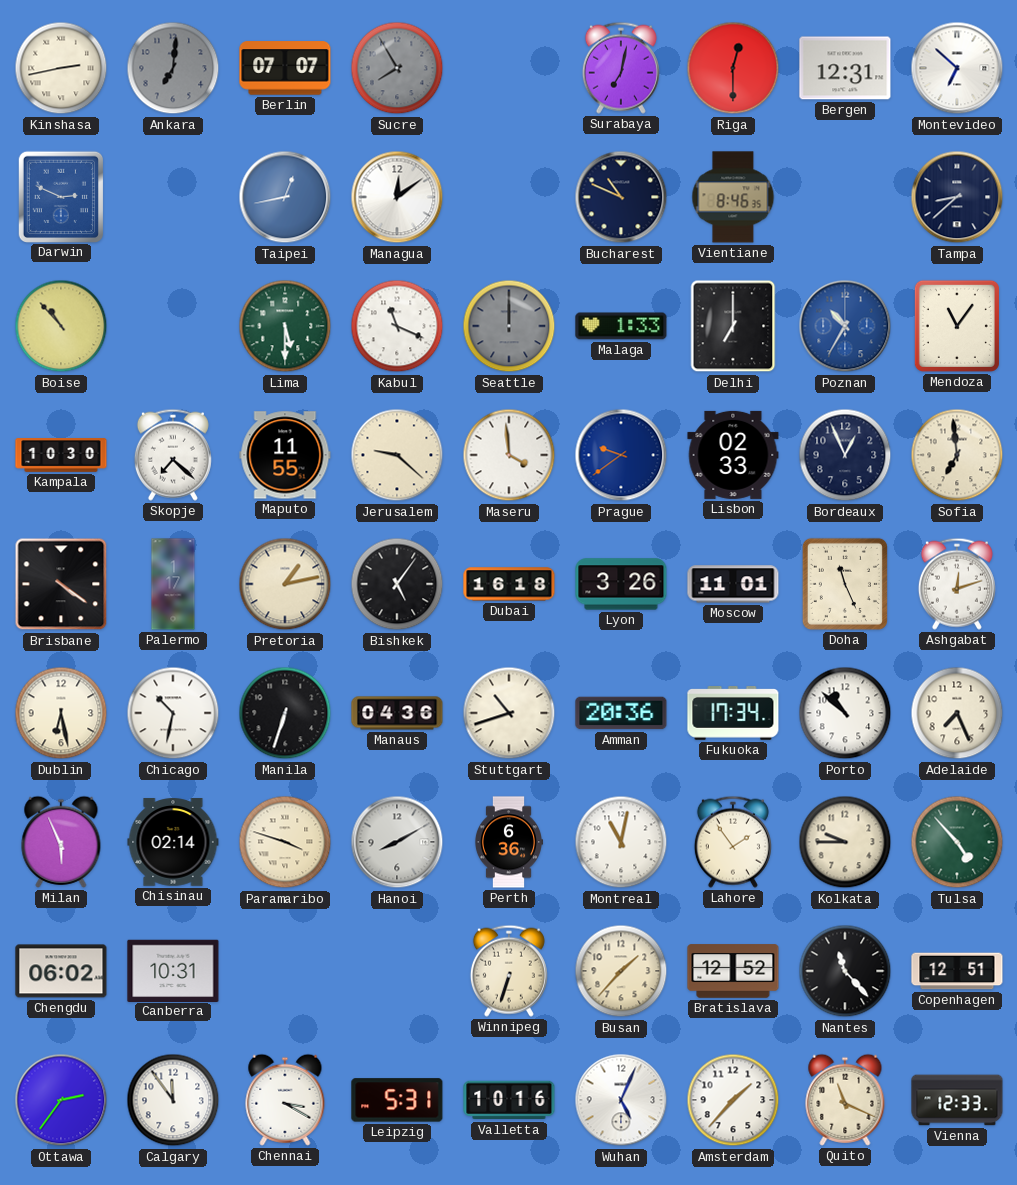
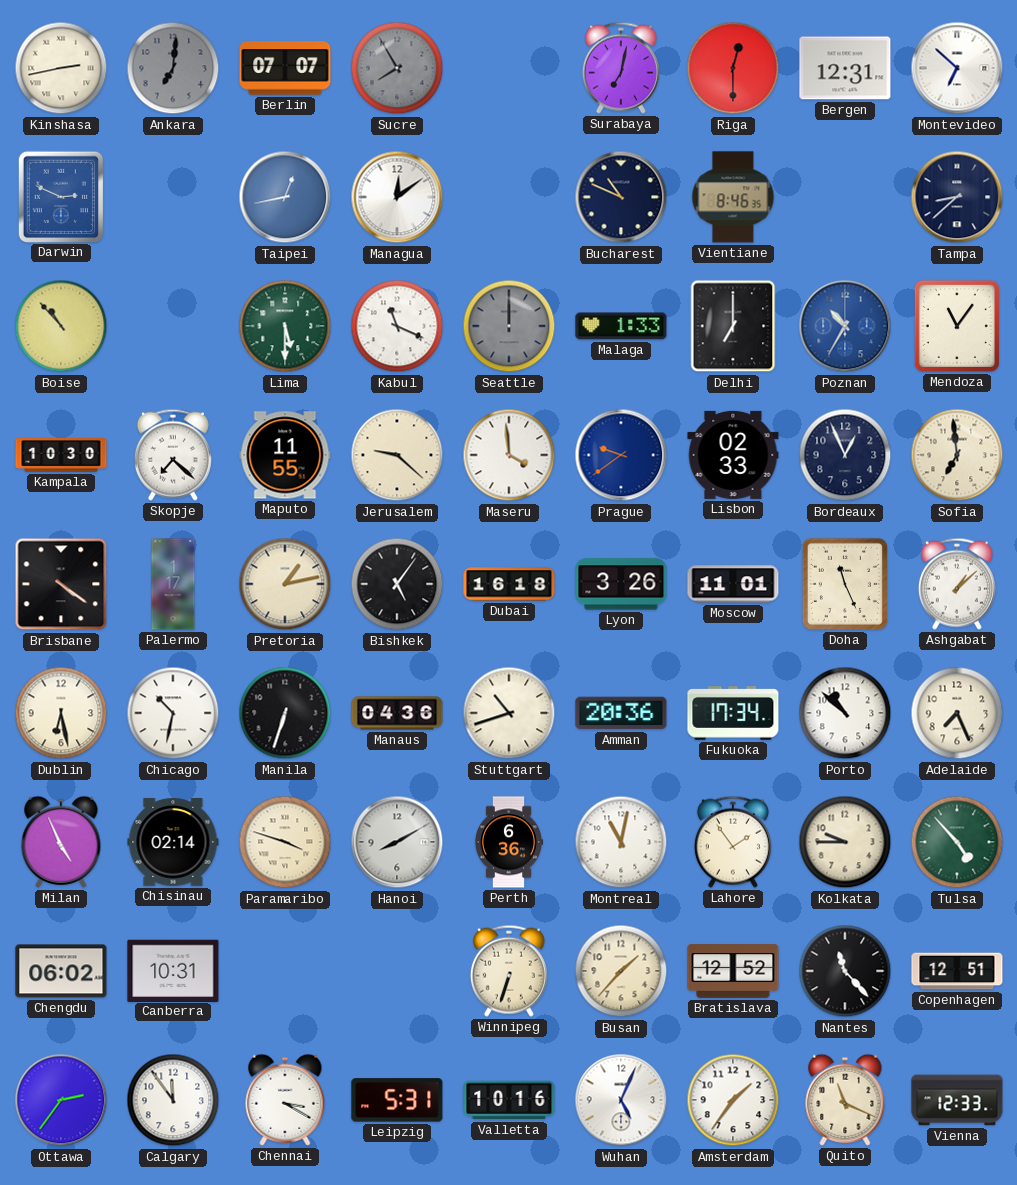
Ashgabat: 12:12 -> 1:08 (957, 584)
Milan: 5:56 -> 4:56 (61, 842)
Amsterdam: 1:37 -> 1:36 (733, 1100)
